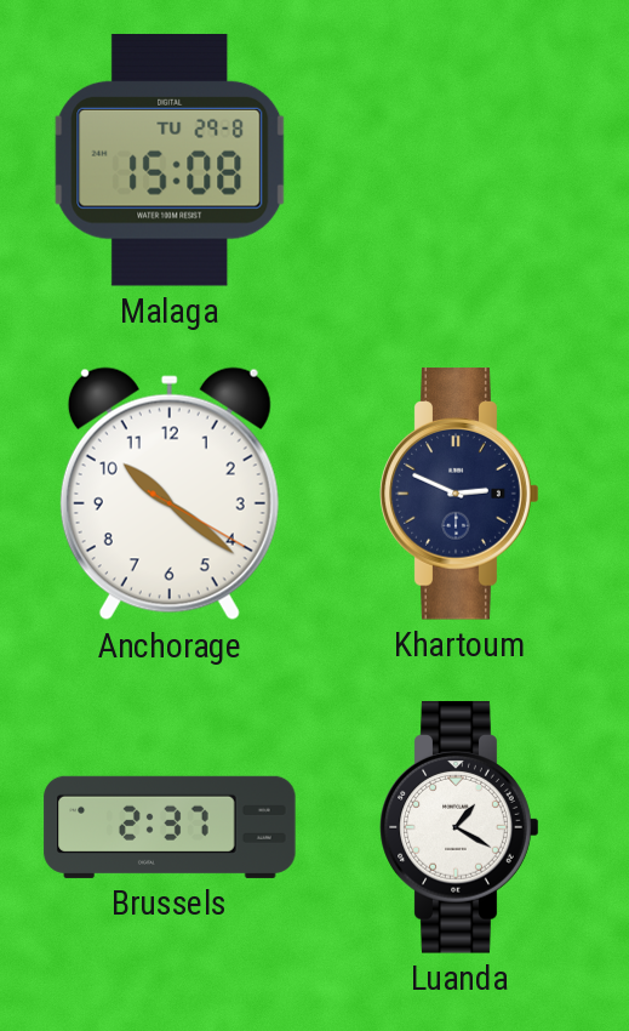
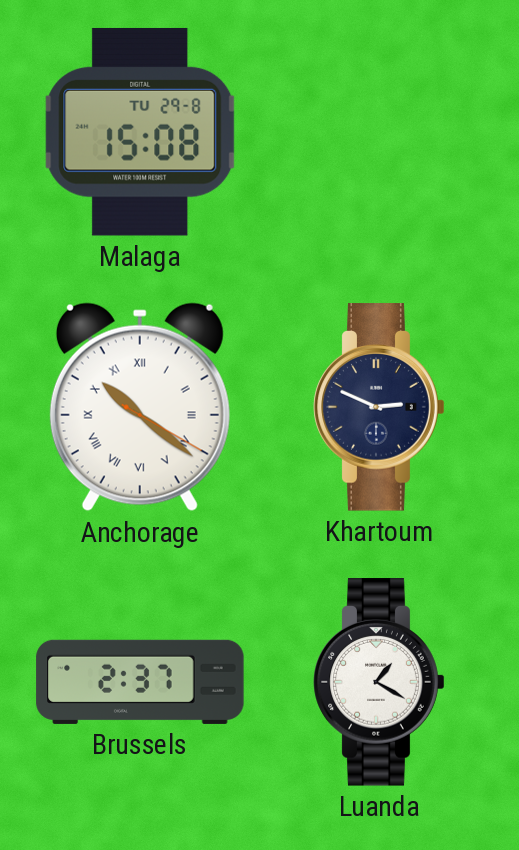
Anchorage numerals: Arabic -> Roman (140, 407)
